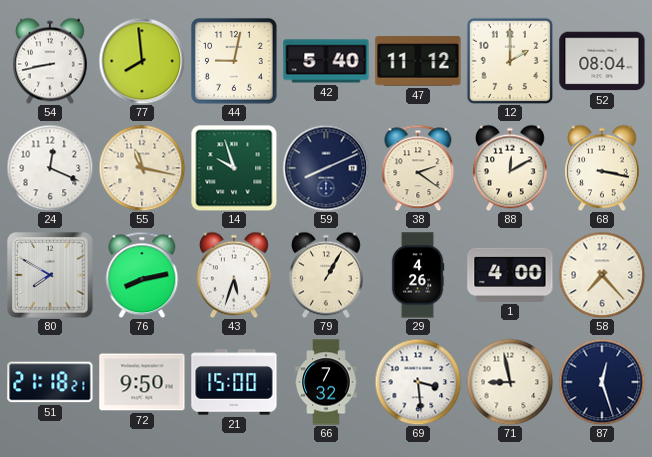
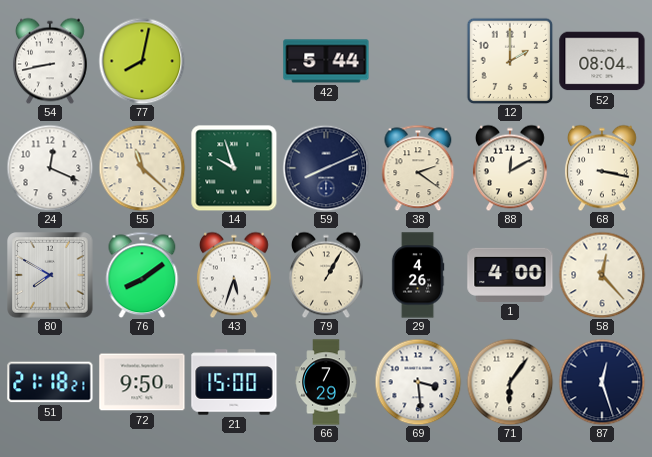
77: 7:59 -> 8:02 (142, 61)
44: 9:02 -> none (234, 61)
42: 5:40 -> 5:44 (326, 61)
47: 11:12 -> none (418, 61)
55: 11:17 -> 11:22 (142, 168)
76: 8:13 -> 8:09 (142, 275)
58: 7:23 -> 12:23 (602, 275)
66: 7:32 -> 7:29 (326, 382)
71: 8:58 -> 6:06 (510, 382)
